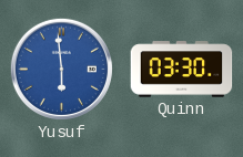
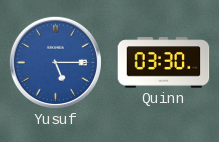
Yusuf: 5:59 -> 5:15 (55, 62)
